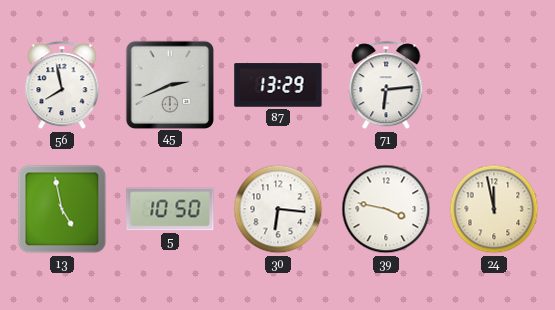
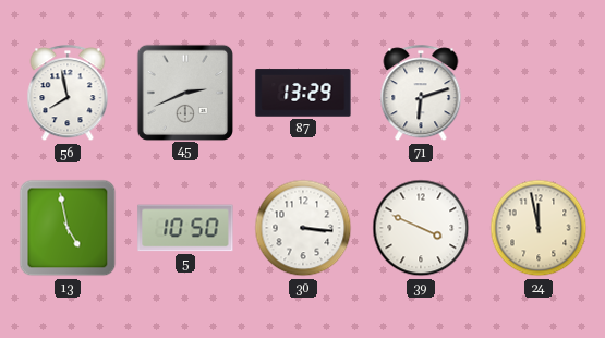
71: 6:14 -> 6:12 (421, 94)
30: 6:16 -> 3:16 (303, 228)
39: 3:47 -> 3:49 (421, 228)
